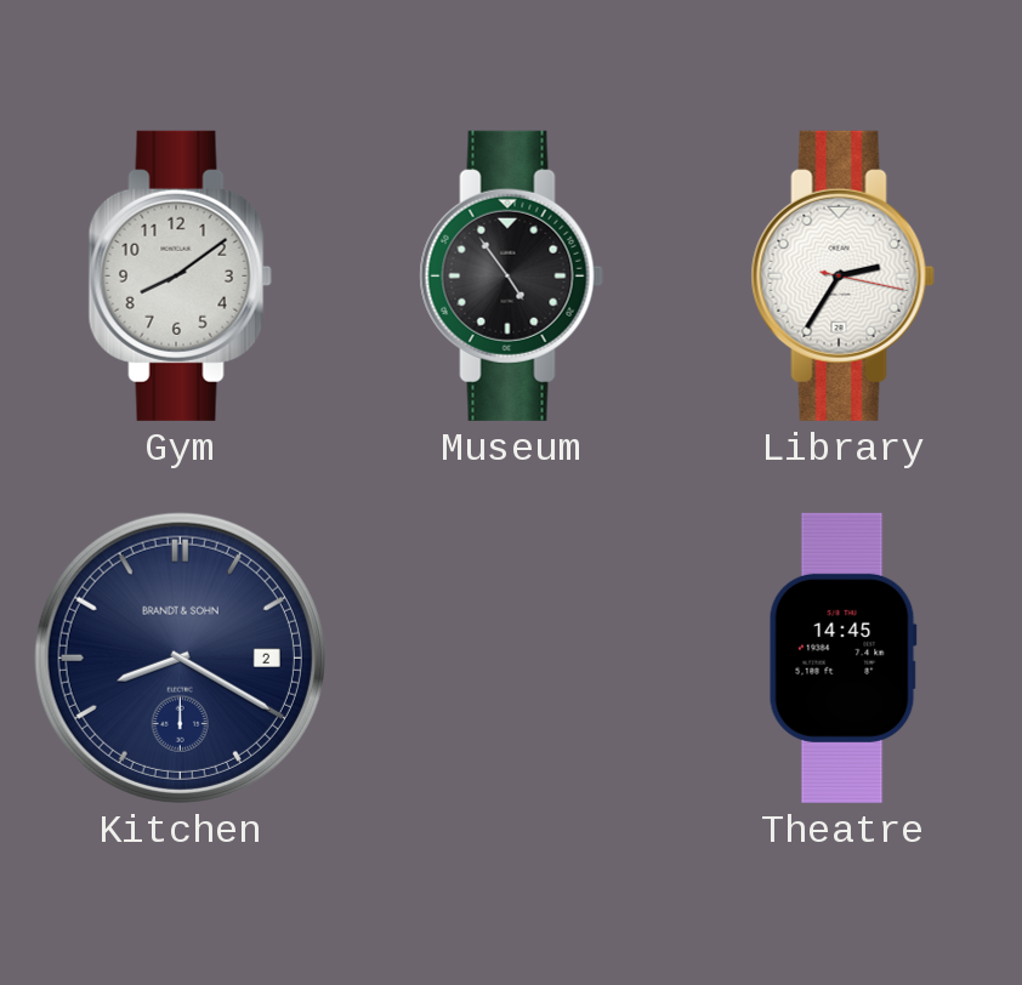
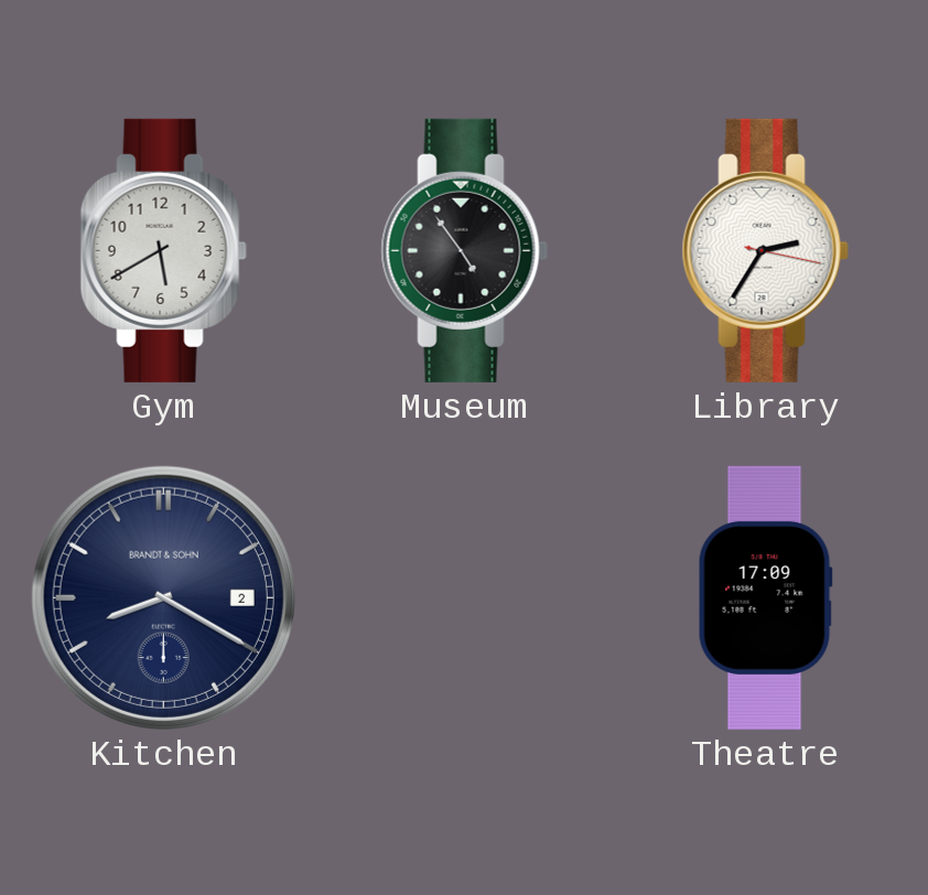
Gym: 8:09 -> 5:40 (163, 250)
Theatre: 14:45 -> 17:09 (765, 597)
